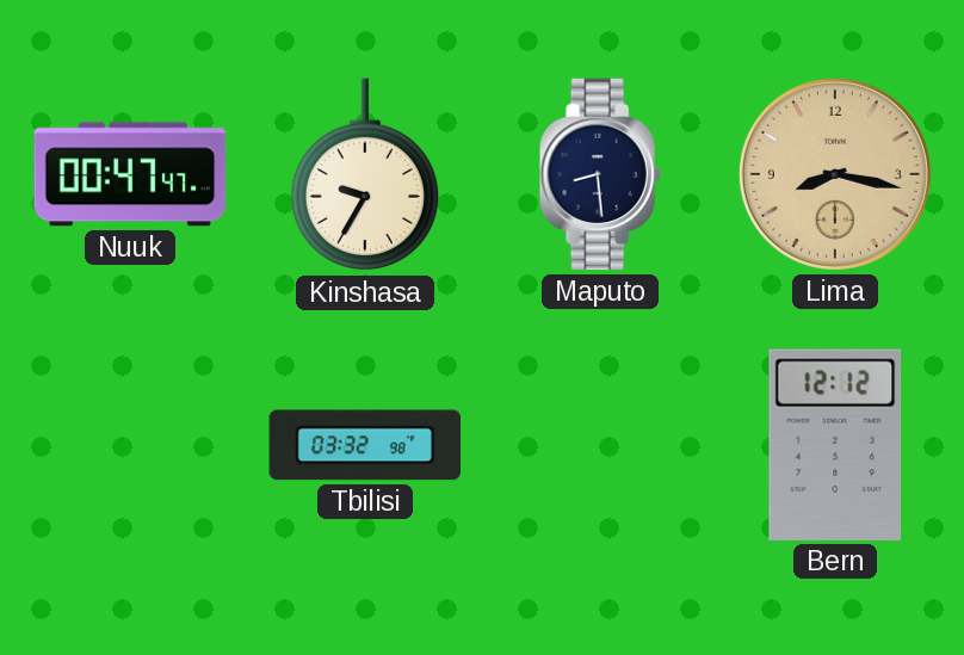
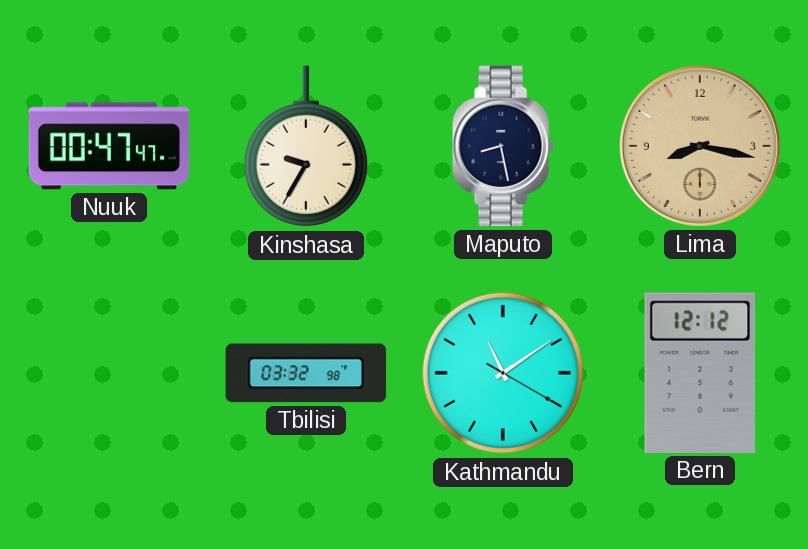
Maputo: 8:29 -> 8:28 (503, 146)
Kathmandu: none -> 11:09 (503, 373)
